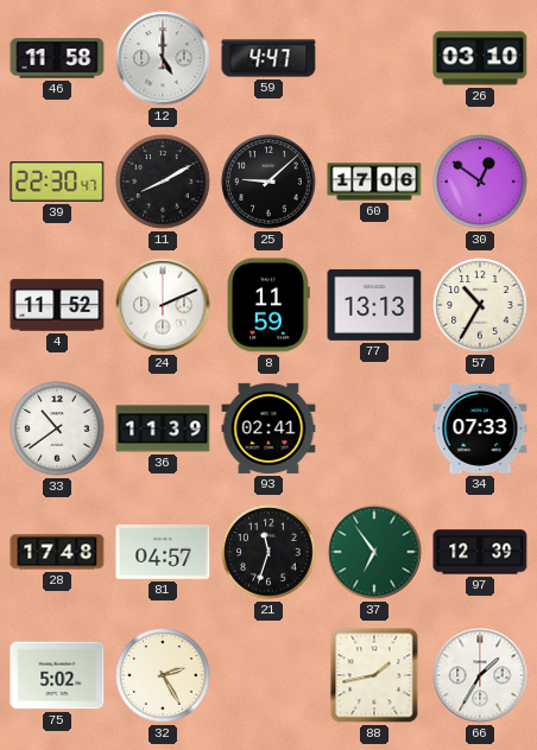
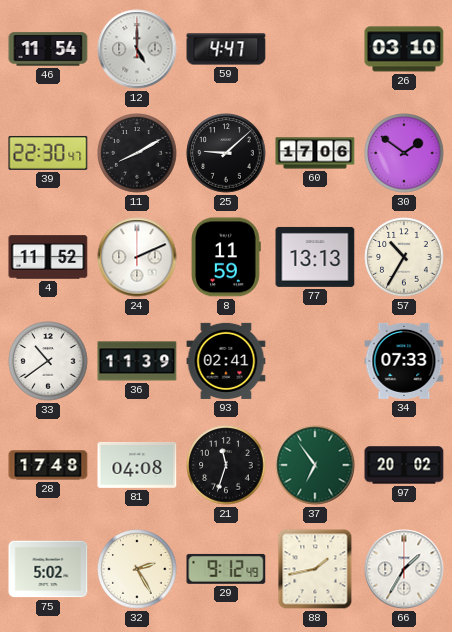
46: 11:58 -> 11:54 (48, 49)
30: 12:51 -> 1:51 (404, 153)
81: 04:57 -> 04:08 (137, 465)
97: 12:39 -> 20:02 (404, 465)
29: none -> 9:12 (226, 569)
